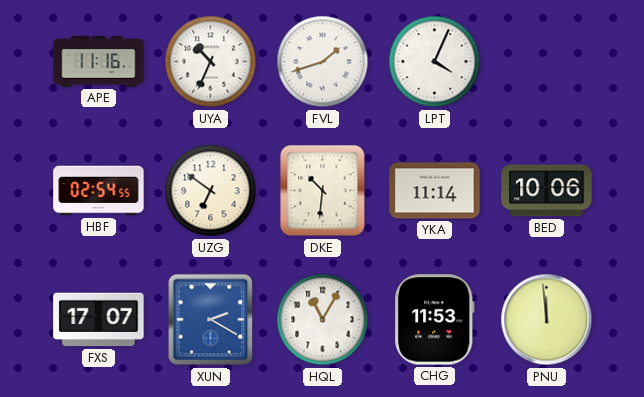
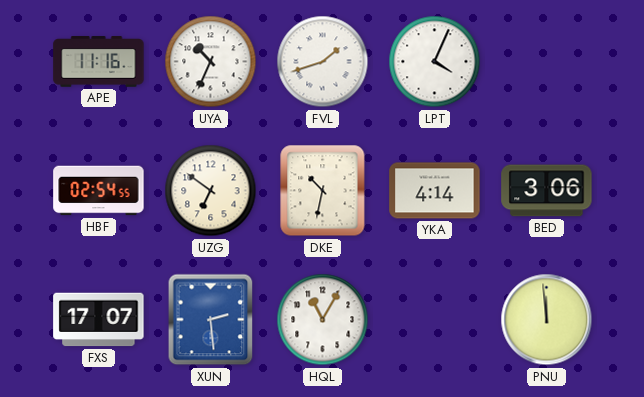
DKE: 10:31 -> 10:32 (323, 191)
YKA: 11:14 -> 4:14 (435, 191)
BED: 10:06 -> 3:06 (547, 191)
XUN: 2:20 -> 2:29 (211, 320)
CHG: 11:53 -> none (435, 320)
